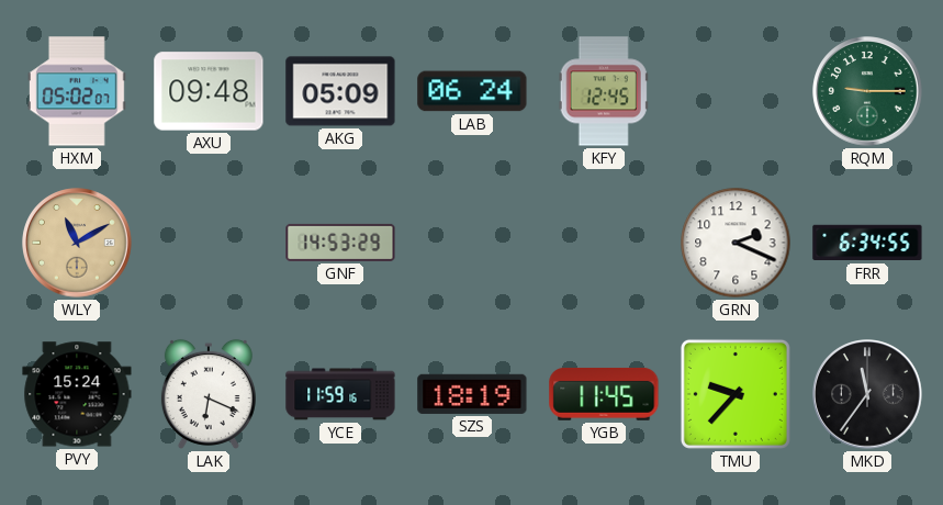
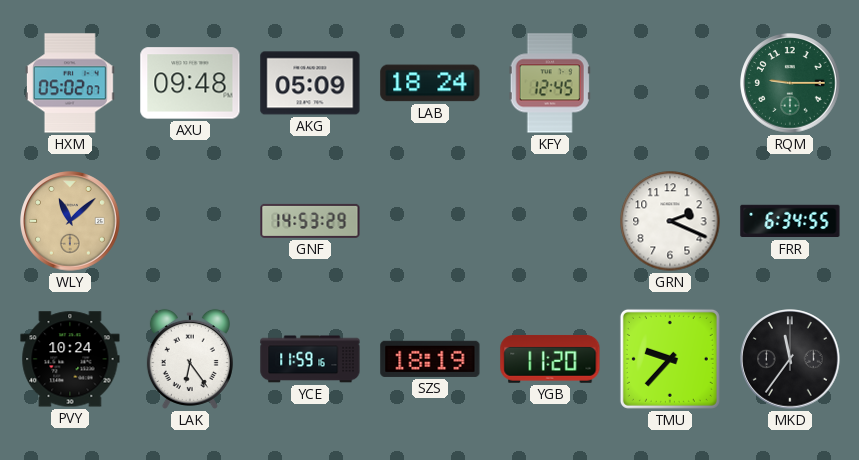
LAB: 06:24 -> 18:24 (430, 83)
WLY: 11:10 -> 11:08 (70, 221)
PVY: 15:24 -> 10:24 (70, 359)
LAK: 6:19 -> 6:24 (190, 359)
YGB: 11:45 -> 11:20 (550, 359)
